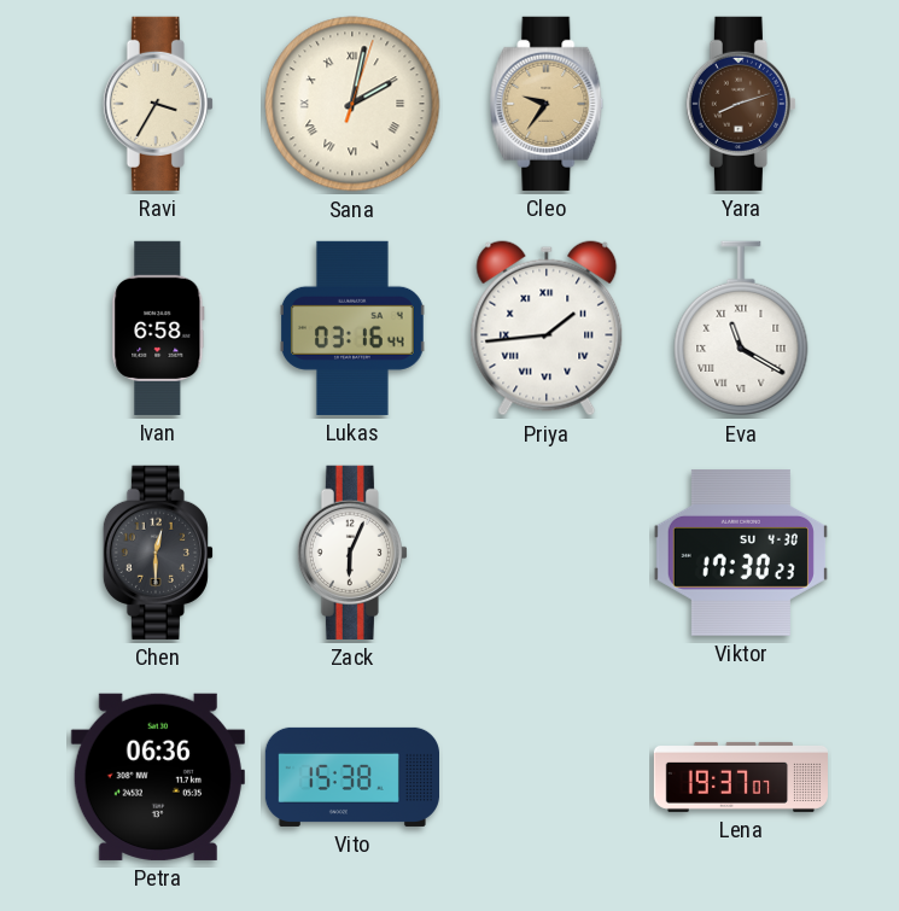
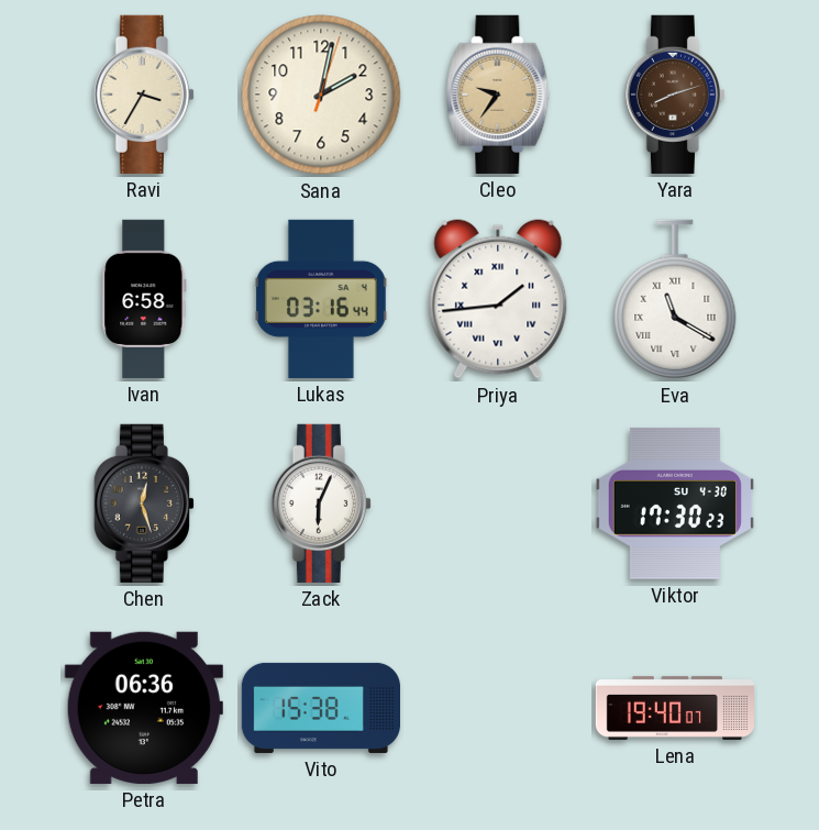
Sana numerals: Roman -> Arabic (321, 95)
Chen: 12:30 -> 12:27 (144, 503)
Lena: 19:37 -> 19:40 (674, 708)
